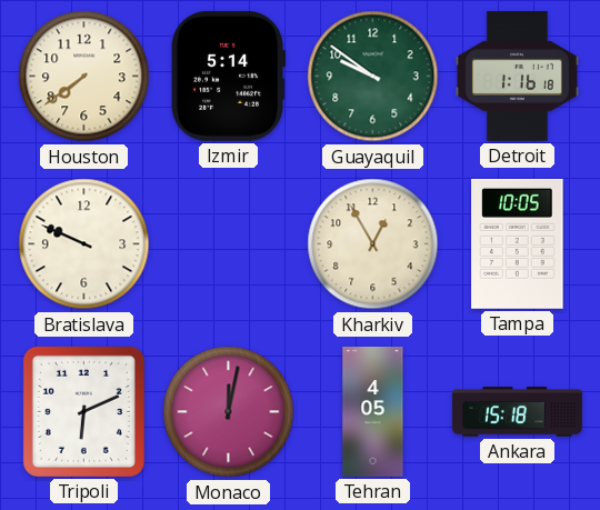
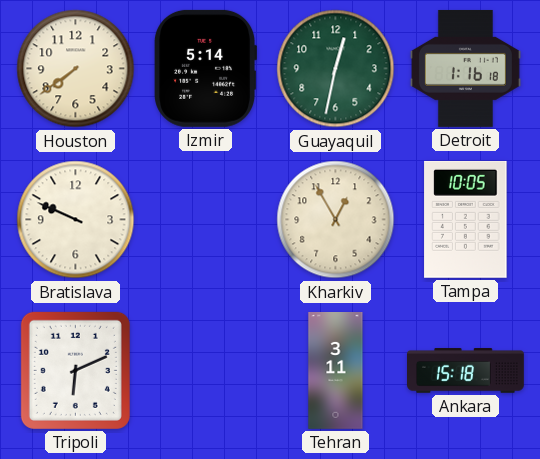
Guayaquil: 9:51 -> 12:32 (336, 69)
Monaco: 12:02 -> none (229, 412)
Tehran: 4:05 -> 3:11 (336, 371)
